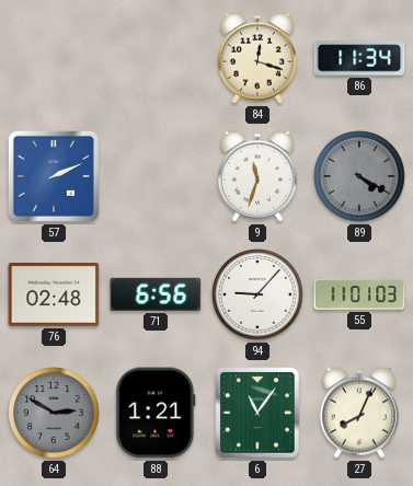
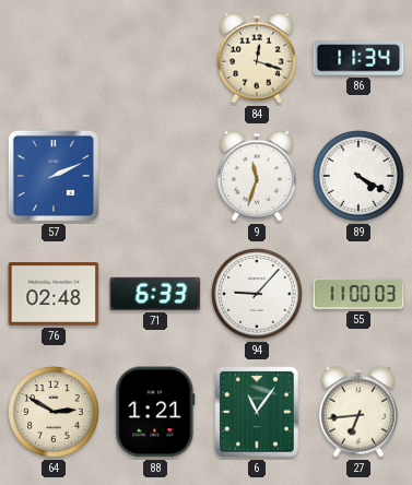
89 dial: grey -> white (358, 176)
71: 6:56 -> 6:33 (155, 294)
55: 11:01 -> 11:00 (358, 294)
64 dial: grey -> cream (54, 412)
27: 8:04 -> 6:44 (358, 412)
